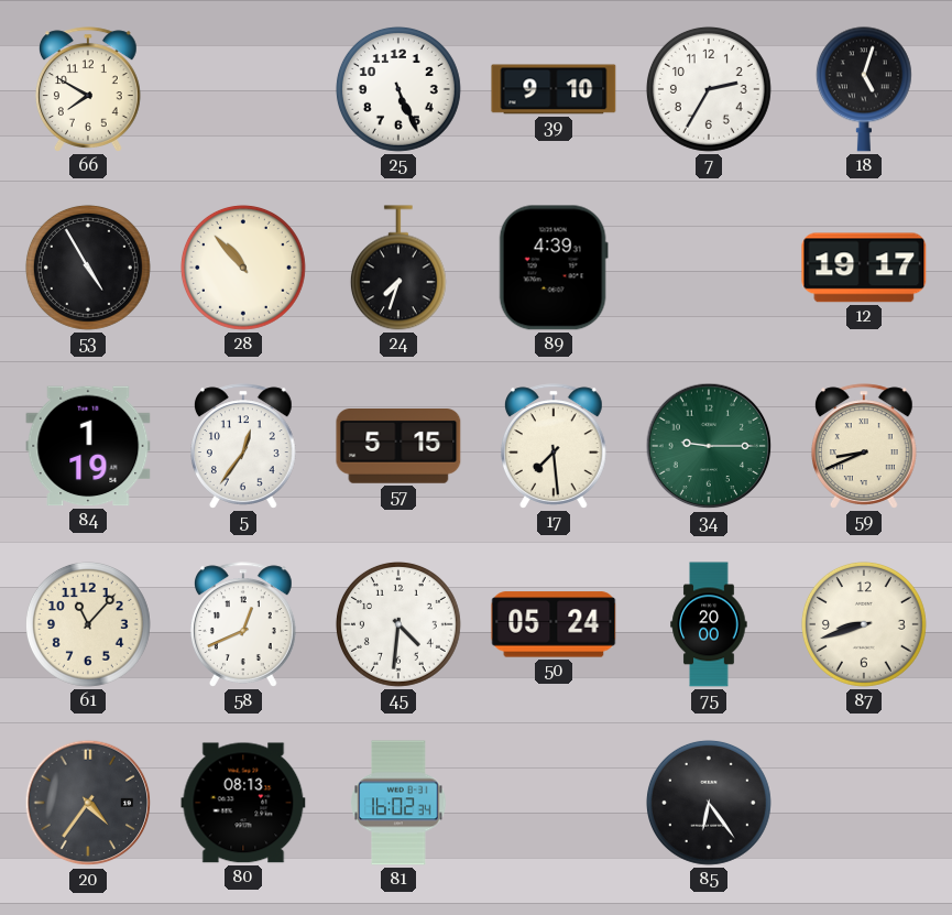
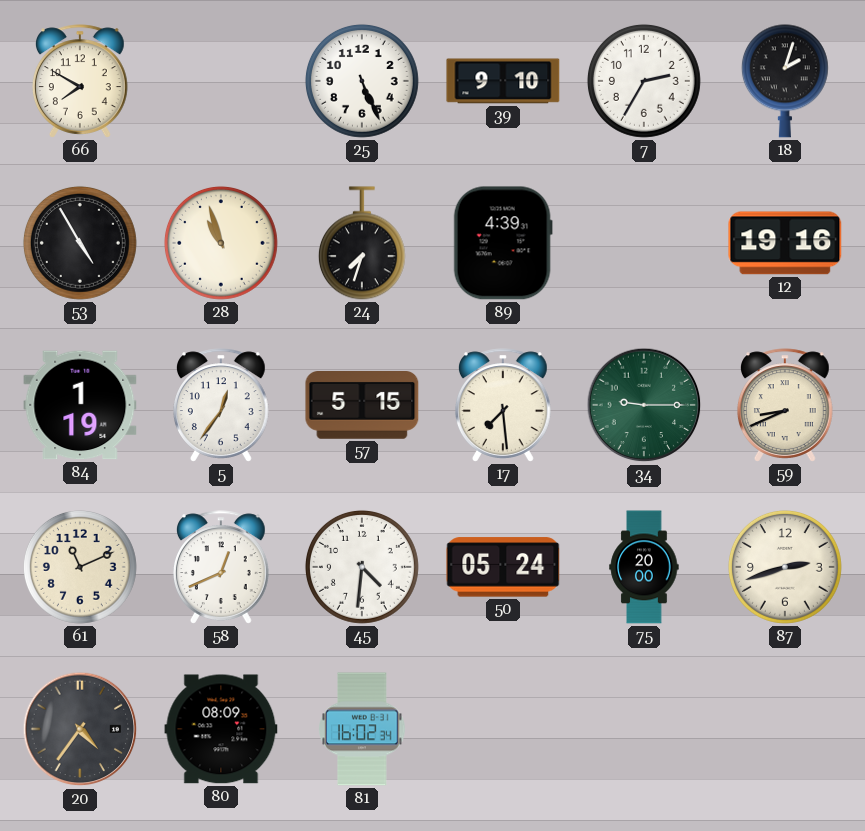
18: 5:03 -> 2:03 (785, 81)
28: 10:53 -> 10:57 (221, 243)
12: 19:17 -> 19:16 (785, 243)
61: 11:07 -> 11:11 (80, 567)
87: 8:42 -> 2:42 (785, 567)
80: 08:13 -> 08:09 (221, 729)
85: 6:24 -> none (709, 803)
